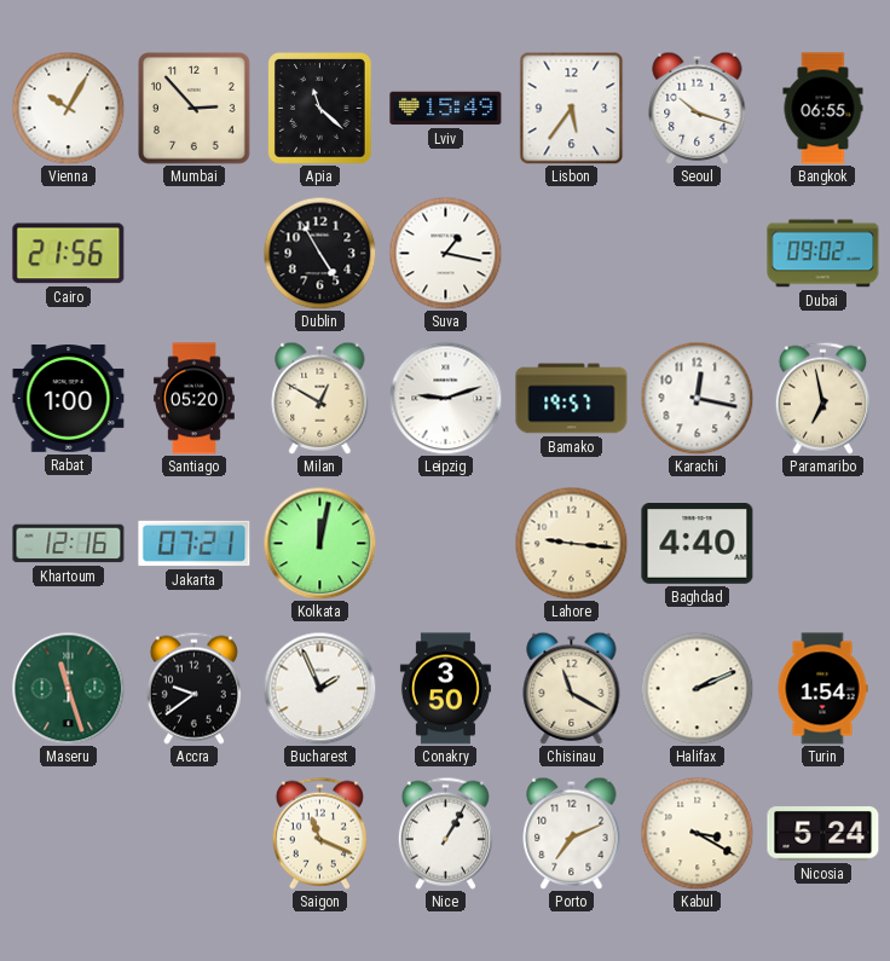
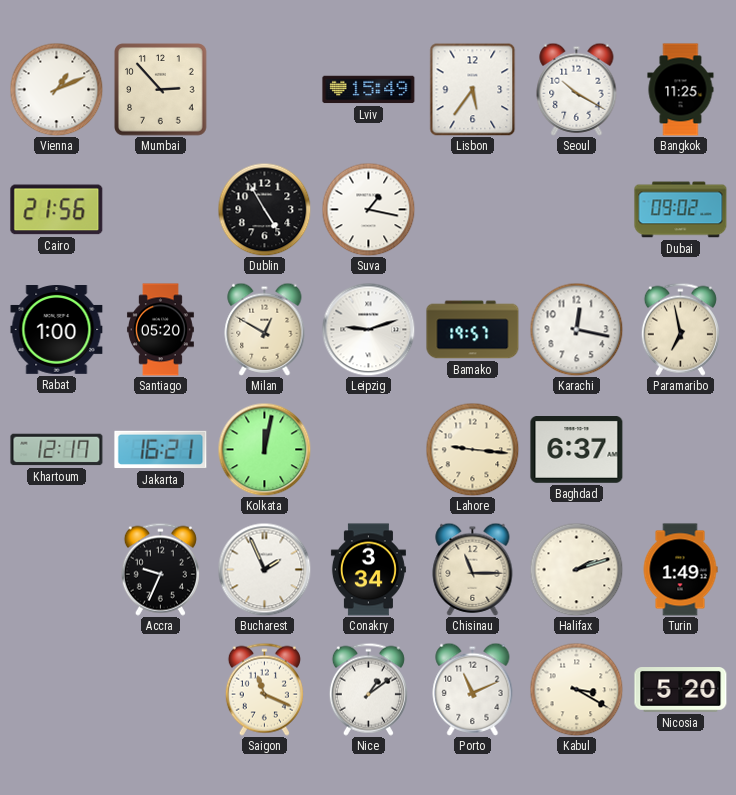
Vienna: 10:05 -> 1:11 (56, 89)
Apia: 11:22 -> none (320, 109)
Seoul: 10:18 -> 10:20 (577, 89)
Bangkok: 06:55 -> 11:25 (681, 90)
Khartoum: 12:16 -> 12:17 (57, 450)
Jakarta: 07:21 -> 16:21 (161, 450)
Baghdad: 4:40 -> 6:37 (577, 450)
Maseru: 11:27 -> none (68, 688)
Accra: 9:39 -> 9:34 (160, 569)
Conakry: 3:50 -> 3:34 (368, 570)
Chisinau: 11:20 -> 11:15 (473, 569)
Halifax: 2:11 -> 2:12 (576, 569)
Turin: 1:54 -> 1:49 (680, 570)
Nice: 1:05 -> 1:09 (368, 689)
Porto: 7:11 -> 11:11 (473, 689)
Nicosia: 5:24 -> 5:20 (681, 690)
